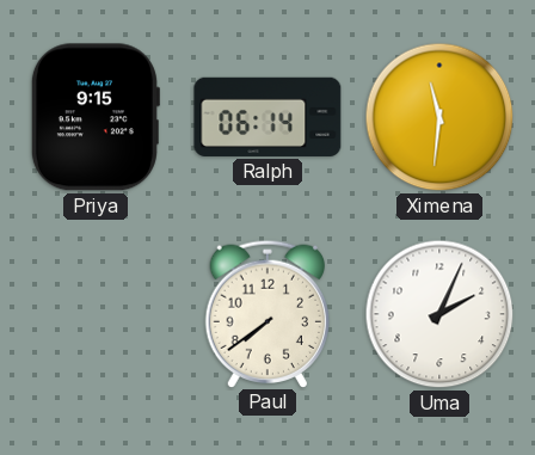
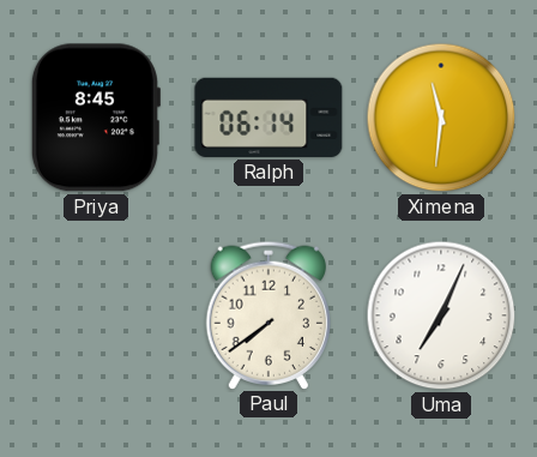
Priya: 9:15 -> 8:45 (95, 118)
Uma: 2:04 -> 7:04 (441, 315)
